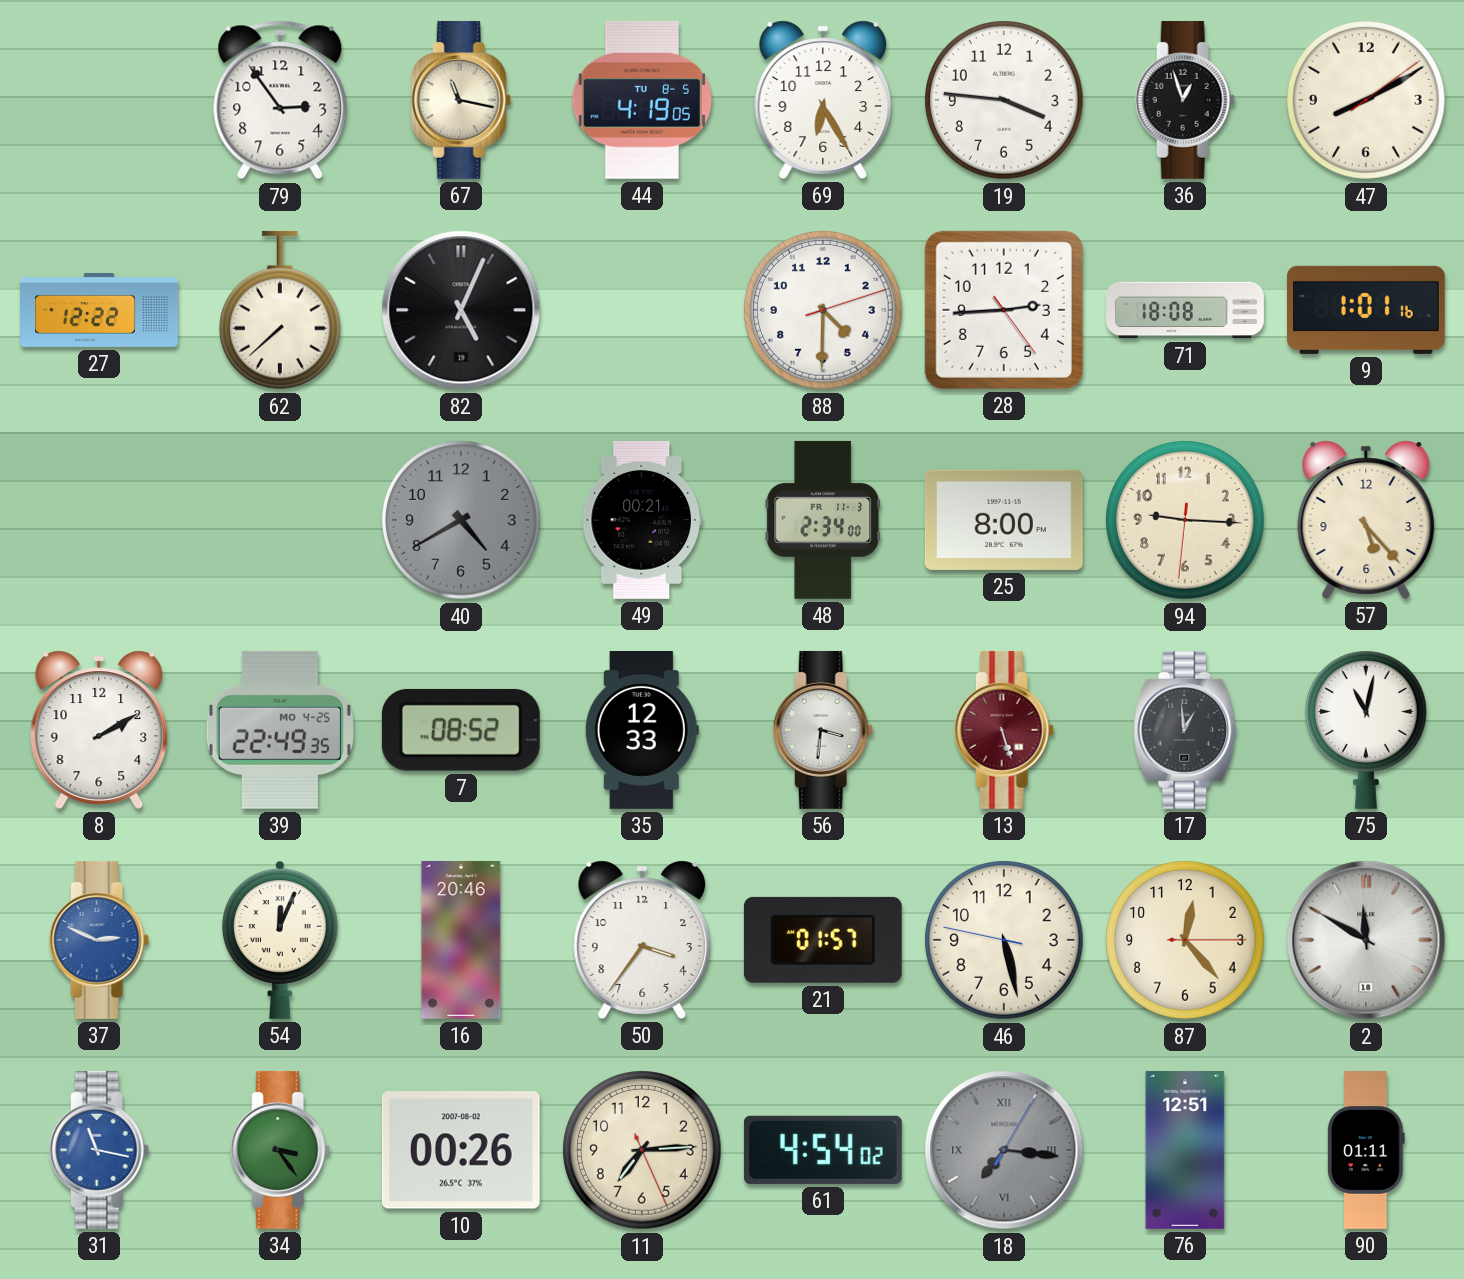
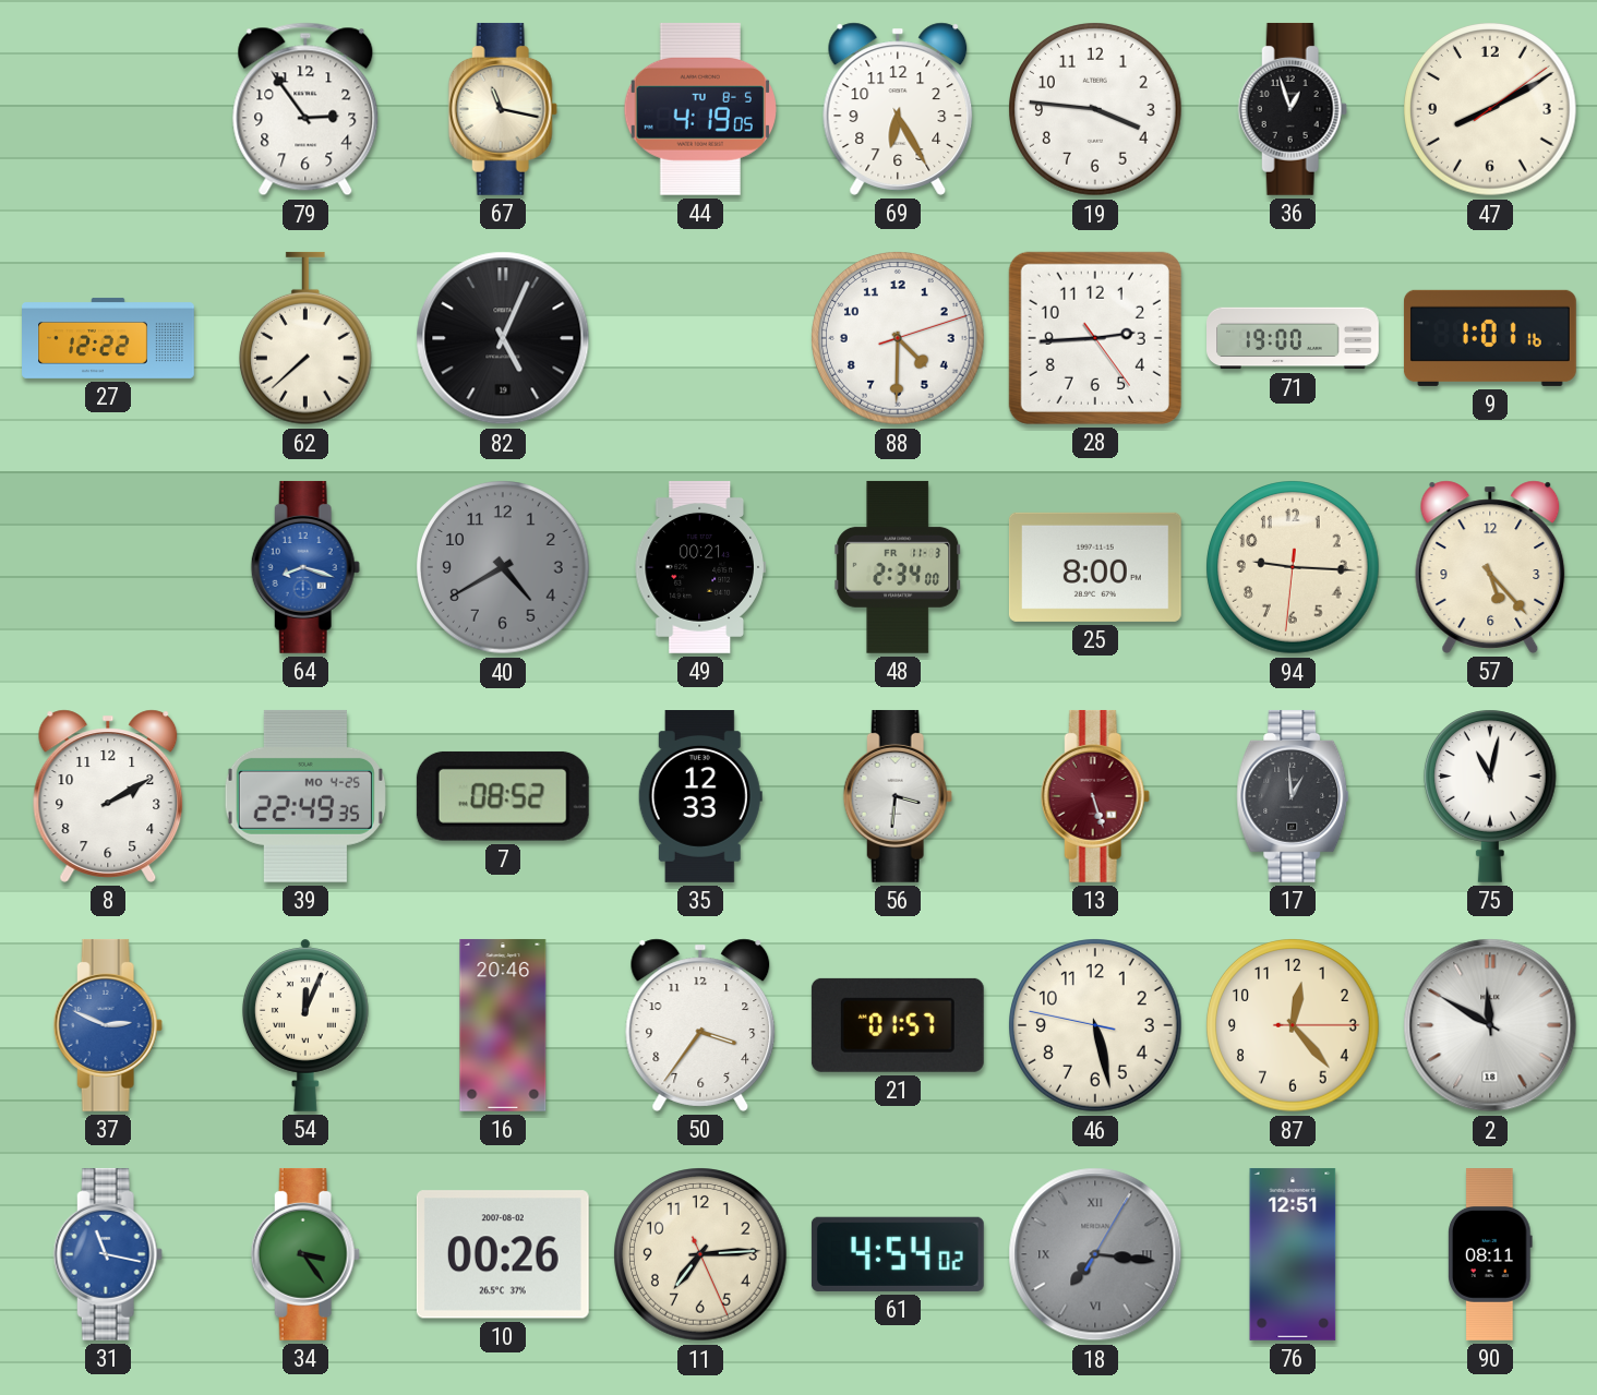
71: 18:08 -> 19:00 (1293, 338)
64: none -> 8:18 (305, 567)
90: 01:11 -> 08:11 (1490, 1255)
